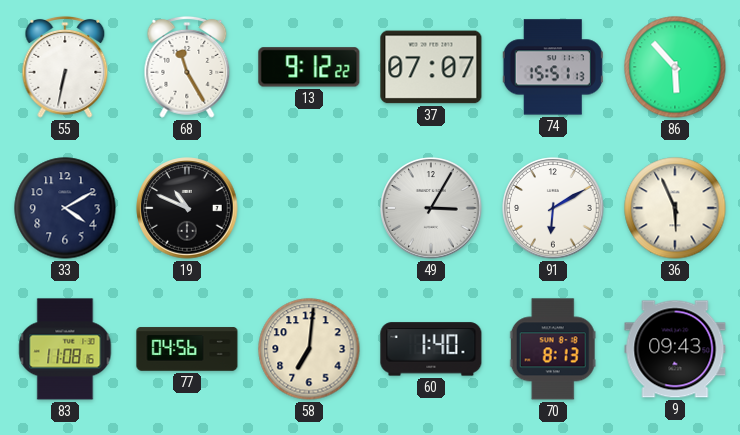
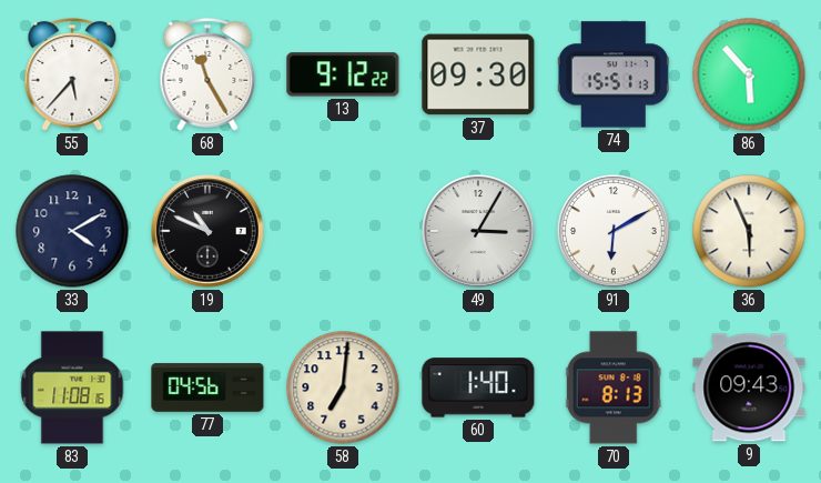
55: 6:32 -> 5:37 (72, 74)
37: 07:07 -> 09:30 (478, 74)
